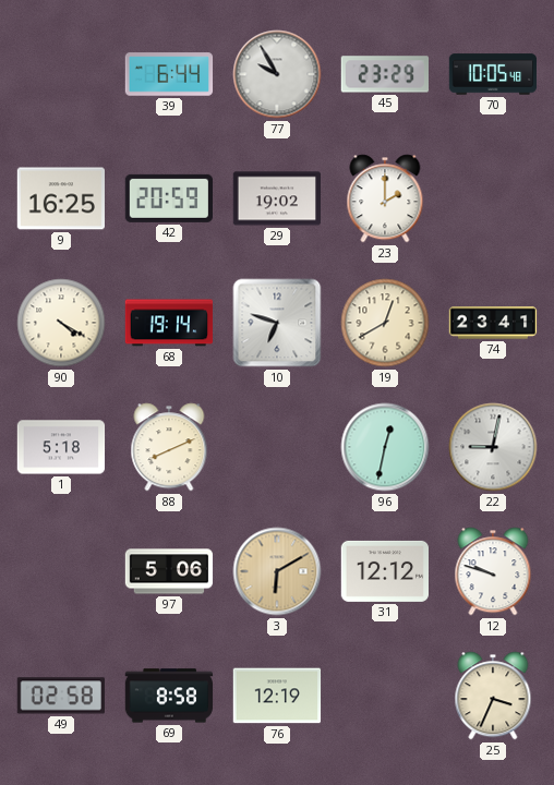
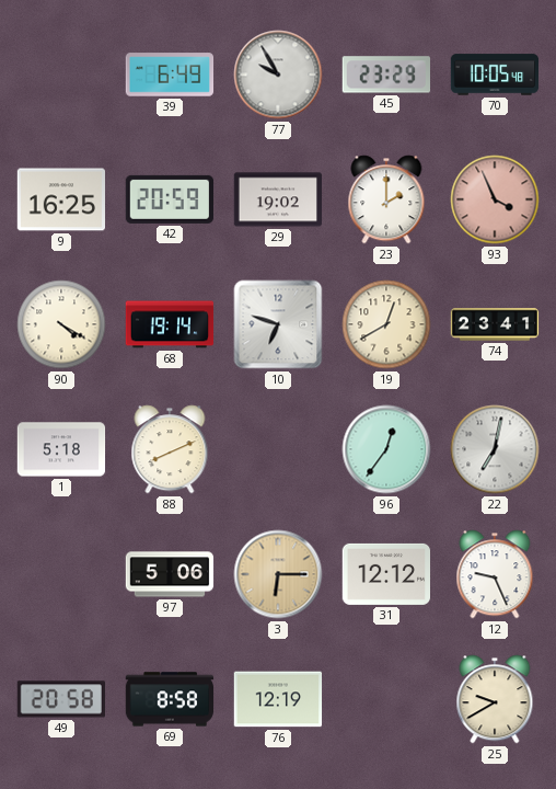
39: 6:44 -> 6:49 (170, 75)
93: none -> 3:56 (495, 199)
96: 12:32 -> 12:36 (386, 449)
22: 9:02 -> 7:02 (495, 449)
3: 6:10 -> 6:15 (278, 574)
12: 9:48 -> 9:26 (495, 574)
49: 02:58 -> 20:58 (61, 699)
25: 3:34 -> 9:40 (495, 699)
